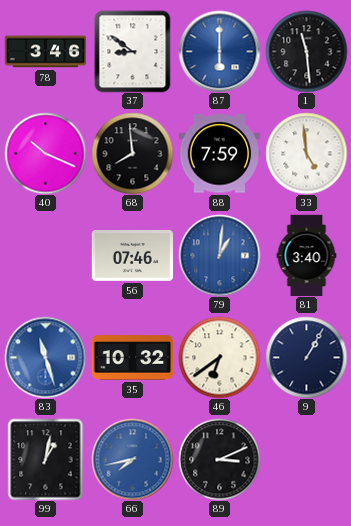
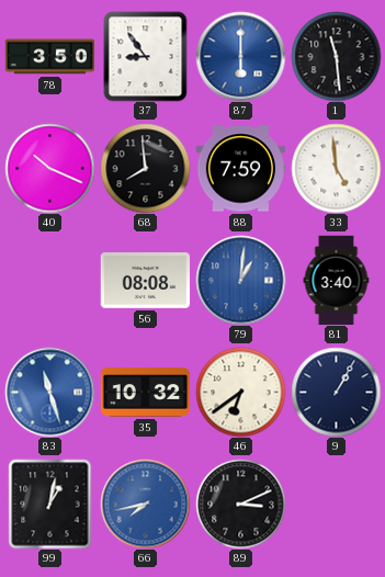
78: 3:46 -> 3:50 (49, 57)
37: 8:51 -> 8:54 (146, 56)
56: 07:46 -> 08:08 (145, 281)
